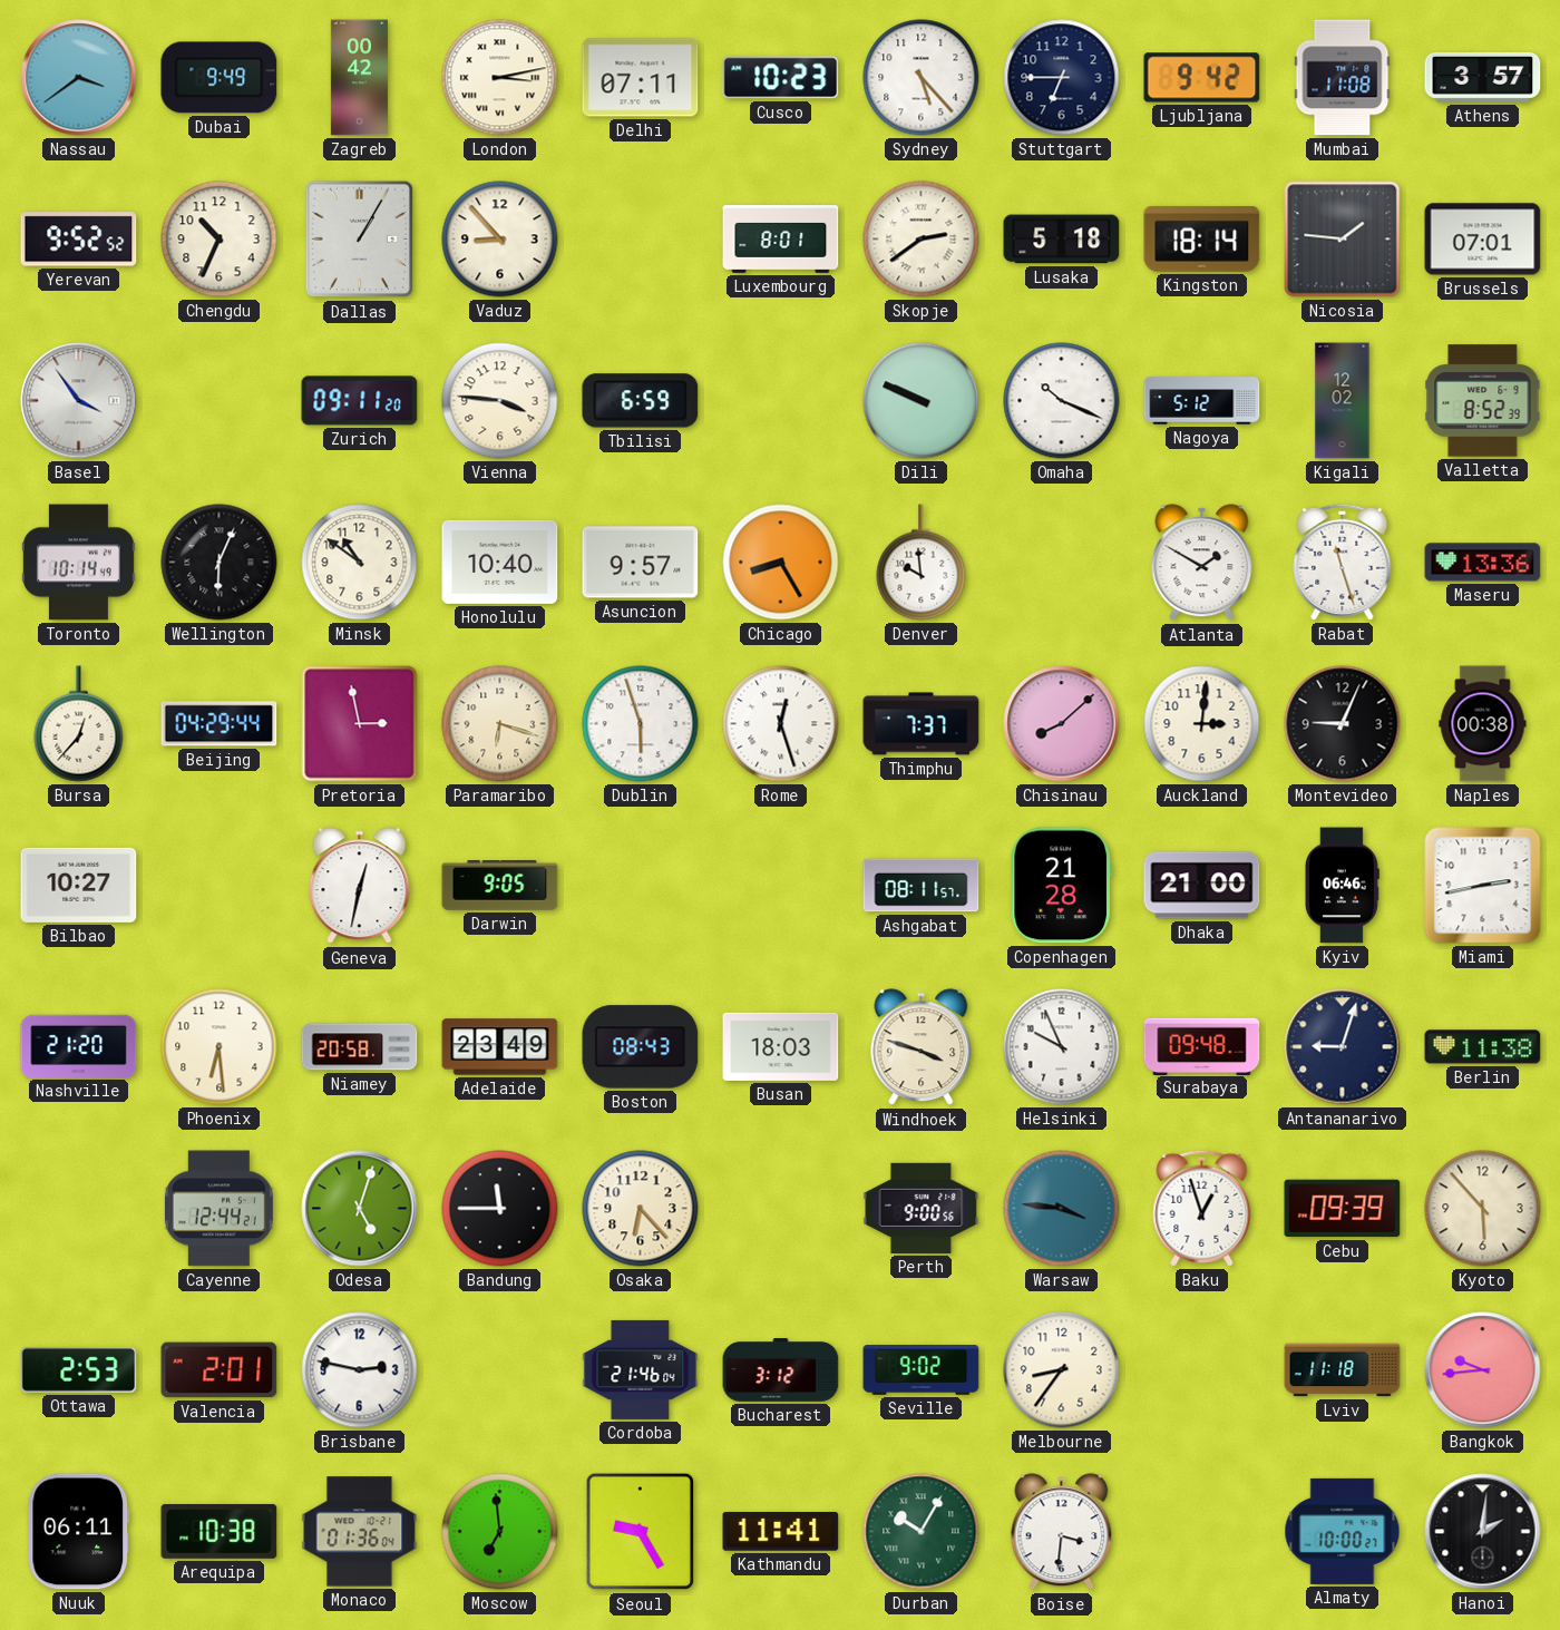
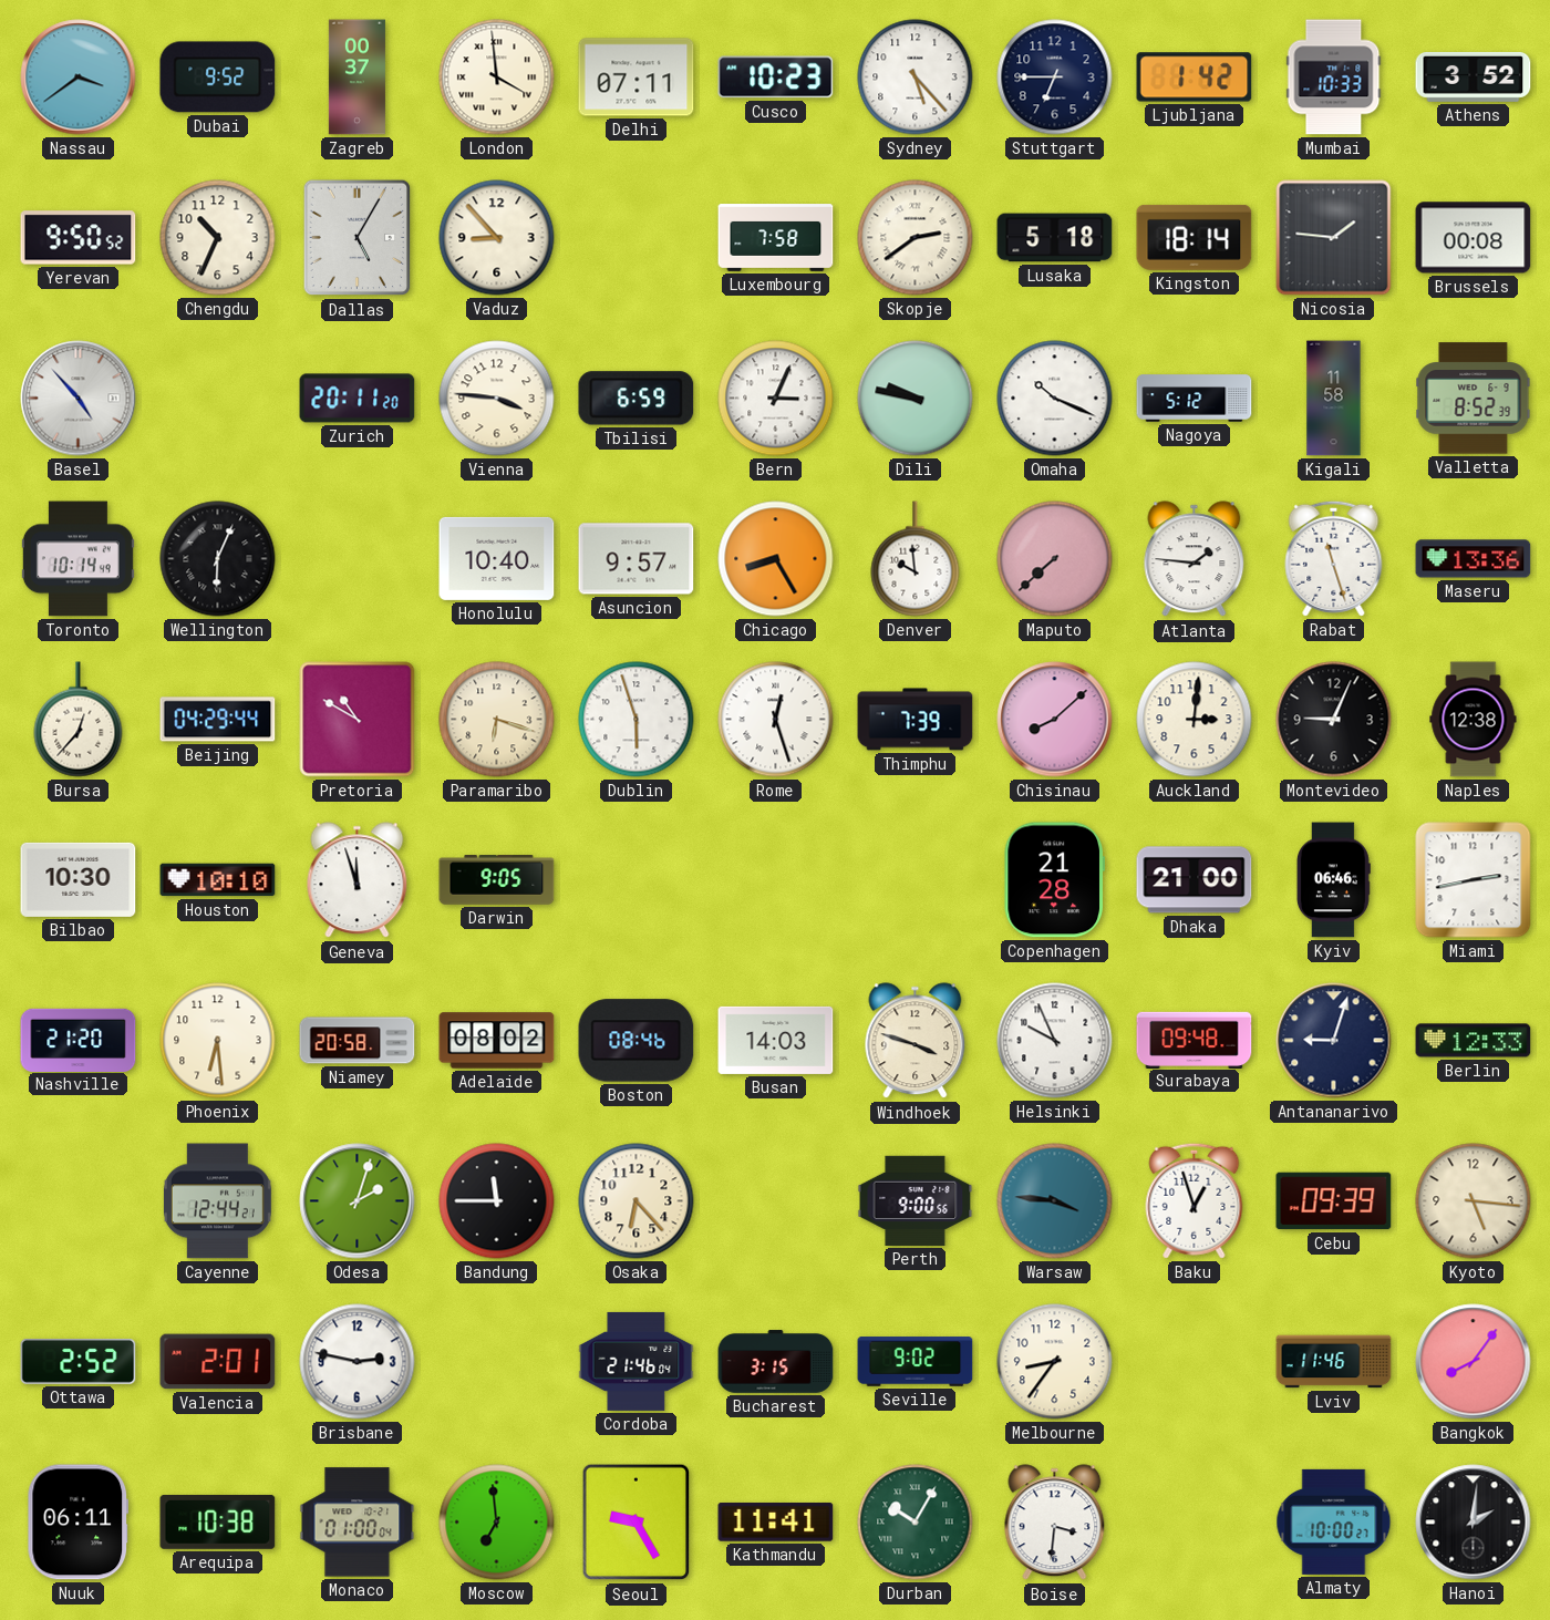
Dubai: 9:49 -> 9:52 (218, 78)
Zagreb: 00:42 -> 00:37 (356, 78)
London: 3:13 -> 3:59 (497, 78)
Ljubljana: 9:42 -> 1:42 (1195, 78)
Mumbai: 11:08 -> 10:33 (1334, 78)
Athens: 3:57 -> 3:52 (1474, 76)
Yerevan: 9:52 -> 9:50 (79, 238)
Dallas: 1:05 -> 5:05 (358, 238)
Luxembourg: 8:01 -> 7:58 (776, 238)
Brussels: 07:01 -> 00:08 (1474, 238)
Basel: 3:54 -> 4:53 (79, 399)
Zurich: 09:11 -> 20:11 (358, 399)
Bern: none -> 3:04 (776, 399)
Dili: 9:49 -> 9:47 (916, 399)
Kigali: 12:02 -> 11:58 (1334, 399)
Minsk: 10:51 -> none (360, 563)
Maputo: none -> 7:38 (1055, 559)
Atlanta: 1:50 -> 1:46 (1195, 559)
Pretoria: 2:58 -> 10:50 (358, 720)
Thimphu: 7:37 -> 7:39 (916, 720)
Naples: 00:38 -> 12:38 (1474, 720)
Bilbao: 10:27 -> 10:30 (79, 879)
Houston: none -> 10:10 (218, 880)
Geneva: 12:32 -> 11:57 (358, 880)
Ashgabat: 08:11 -> none (922, 886)
Adelaide: 23:49 -> 08:02 (497, 1041)
Boston: 08:43 -> 08:46 (637, 1041)
Busan: 18:03 -> 14:03 (776, 1040)
Berlin: 11:38 -> 12:33 (1474, 1041)
Odesa: 5:03 -> 2:03 (358, 1201)
Kyoto: 5:53 -> 5:16 (1474, 1201)
Ottawa: 2:53 -> 2:52 (79, 1362)
Bucharest: 3:12 -> 3:15 (776, 1362)
Lviv: 11:18 -> 11:46 (1334, 1362)
Bangkok: 9:44 -> 8:06 (1474, 1362)
Monaco: 01:36 -> 01:00 (358, 1523)
